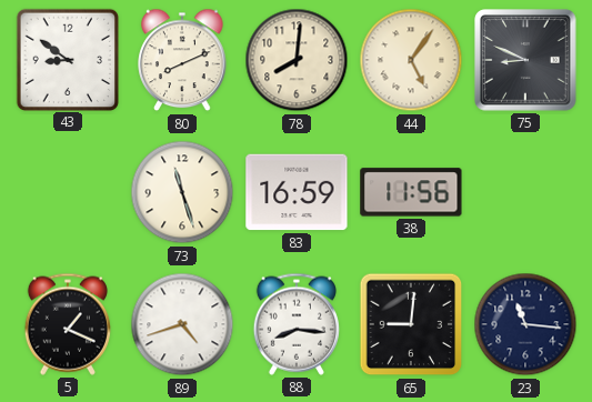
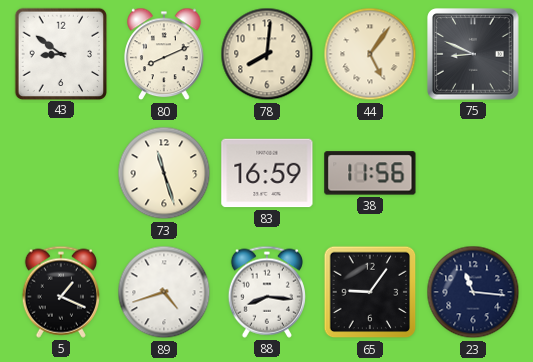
65: 9:01 -> 9:06 (370, 292)
